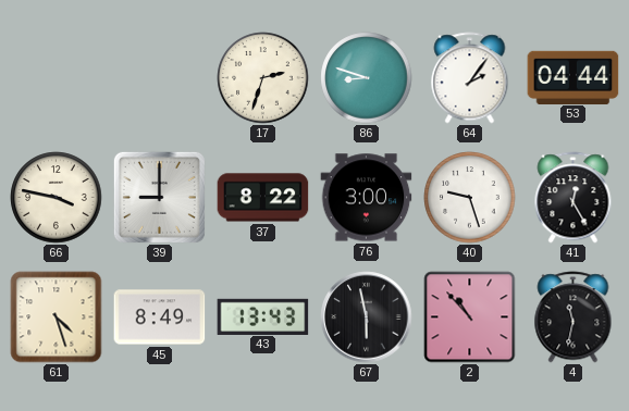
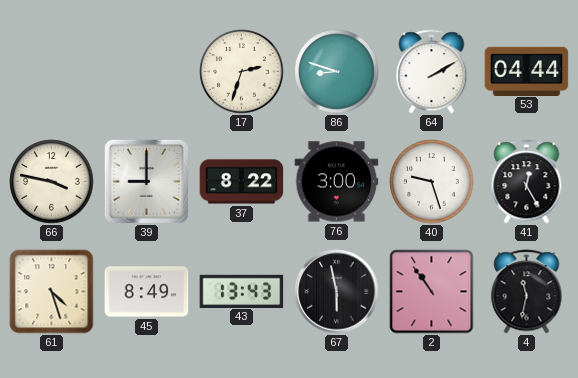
64: 2:06 -> 2:10 (432, 72)
2: 10:53 -> 10:54 (432, 292)
